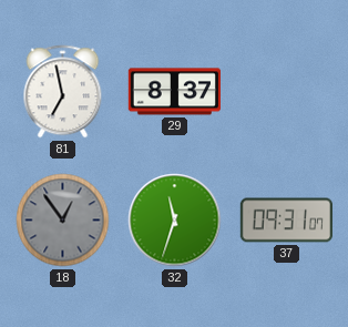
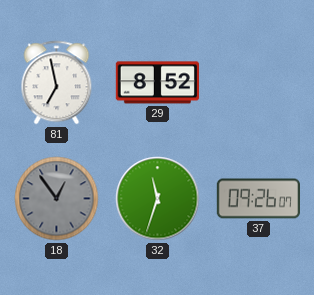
29: 8:37 -> 8:52 (157, 83)
37: 09:31 -> 09:26 (258, 199)
